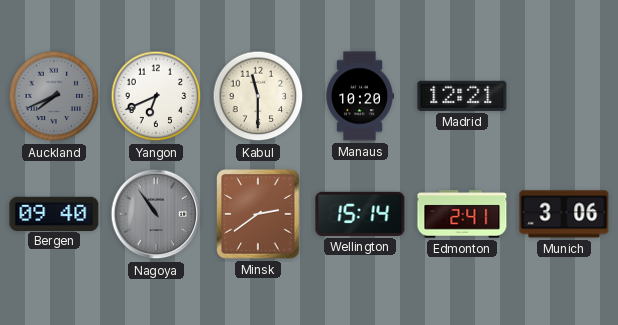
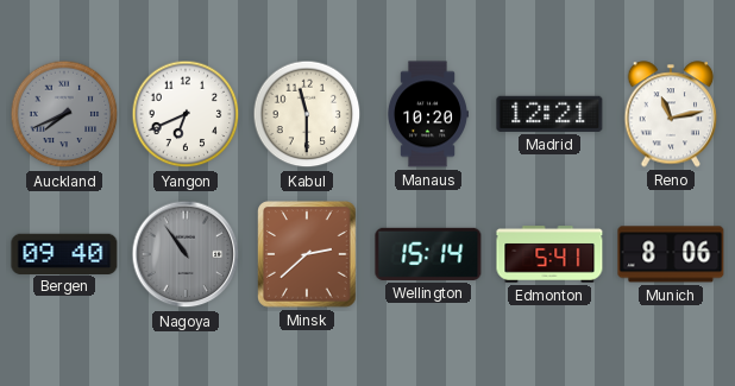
Reno: none -> 11:13 (671, 114)
Minsk: 2:39 -> 2:38 (307, 254)
Edmonton: 2:41 -> 5:41 (549, 254)
Munich: 3:06 -> 8:06 (671, 254)
